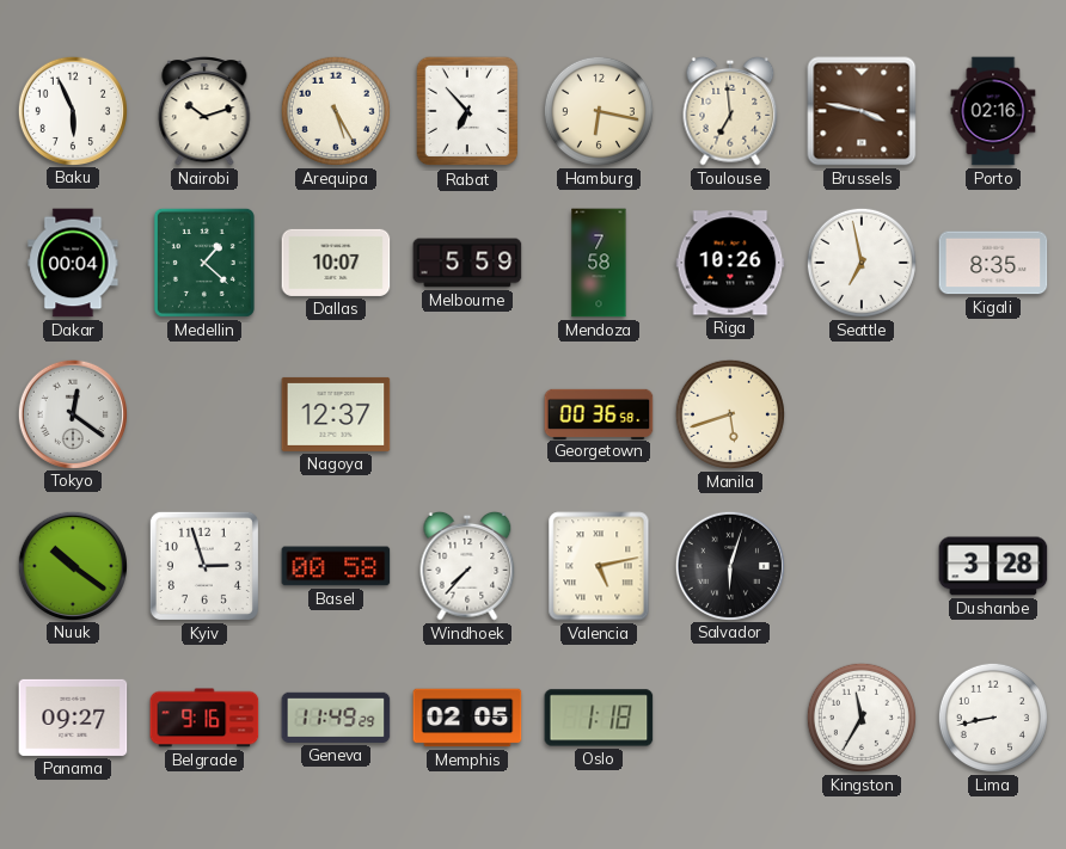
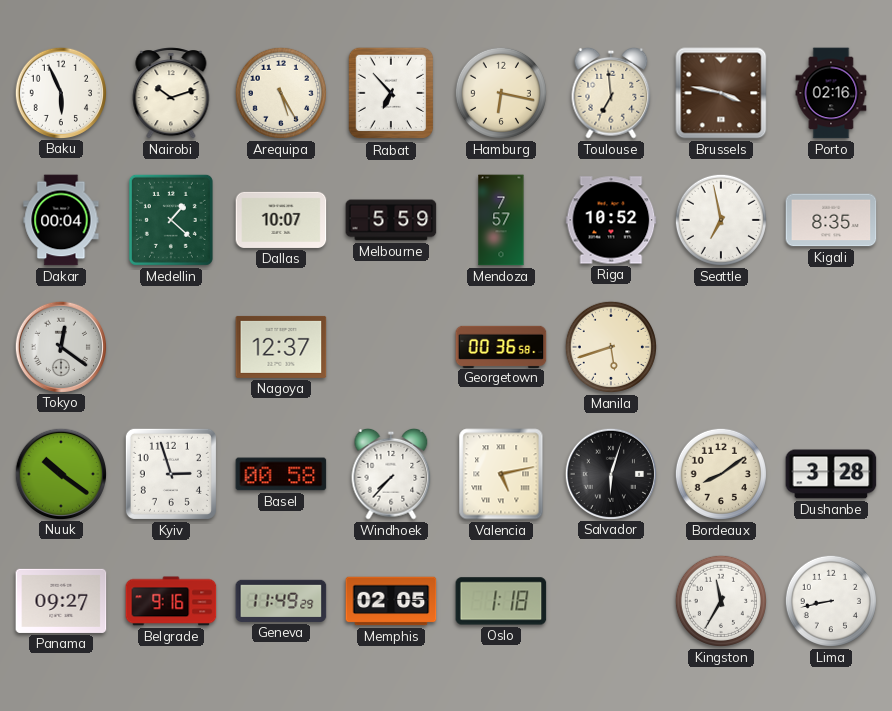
Mendoza: 7:58 -> 7:57 (501, 220)
Riga: 10:26 -> 10:52 (611, 220)
Bordeaux: none -> 8:09 (721, 474)
